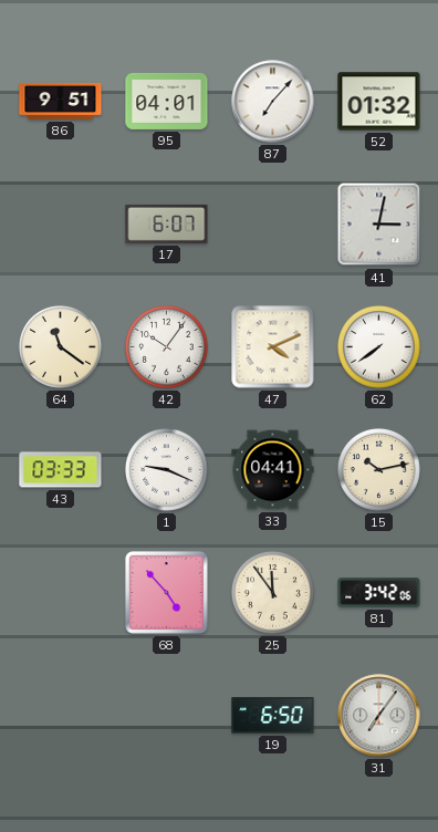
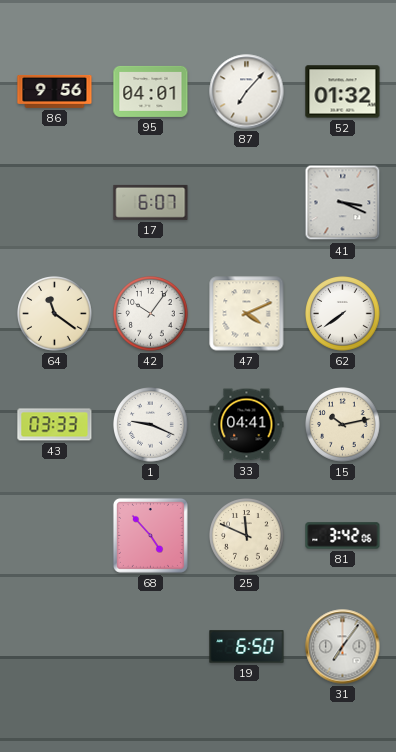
86: 9:51 -> 9:56 (55, 91)
41: 3:02 -> 3:19 (343, 203)
25: 11:54 -> 11:49 (247, 536)
